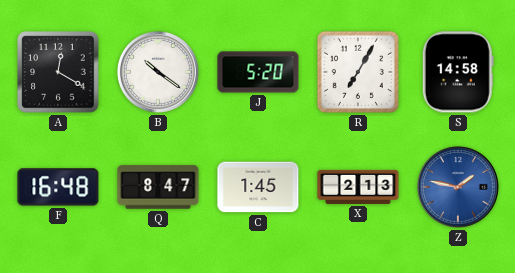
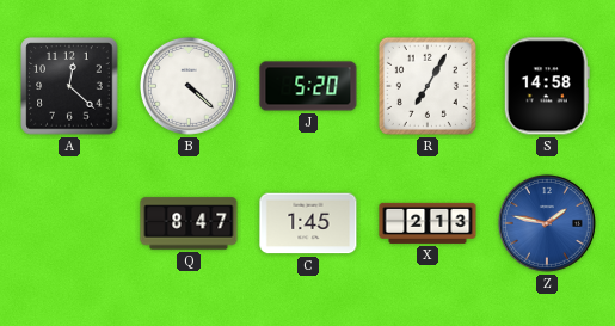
A: 12:20 -> 12:22 (69, 86)
B: 10:21 -> 4:22 (189, 86)
F: 16:48 -> none (58, 187)
